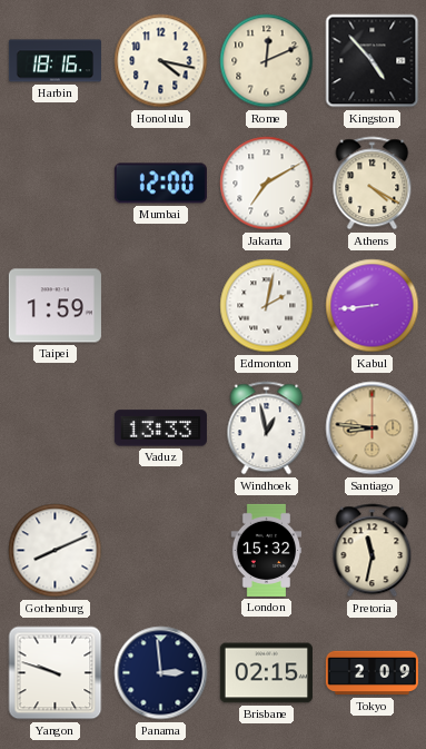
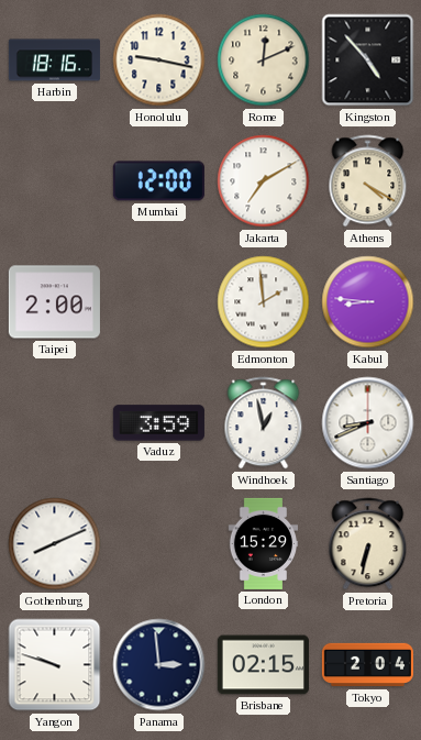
Honolulu: 4:17 -> 9:17 (159, 60)
Taipei: 1:59 -> 2:00 (54, 302)
Edmonton: 2:02 -> 1:59 (264, 302)
Kabul: 8:44 -> 8:46 (368, 302)
Vaduz: 13:33 -> 3:59 (158, 423)
Santiago: 8:46 -> 8:41 (368, 423)
Santiago dial: champagne -> white (368, 423)
London: 15:32 -> 15:29 (264, 543)
Pretoria: 11:32 -> 6:32 (368, 544)
Tokyo: 2:09 -> 2:04 (367, 665)
